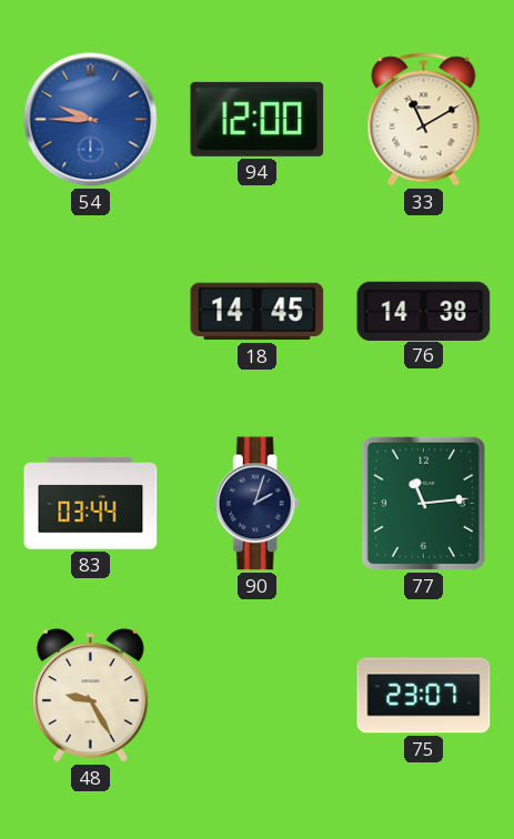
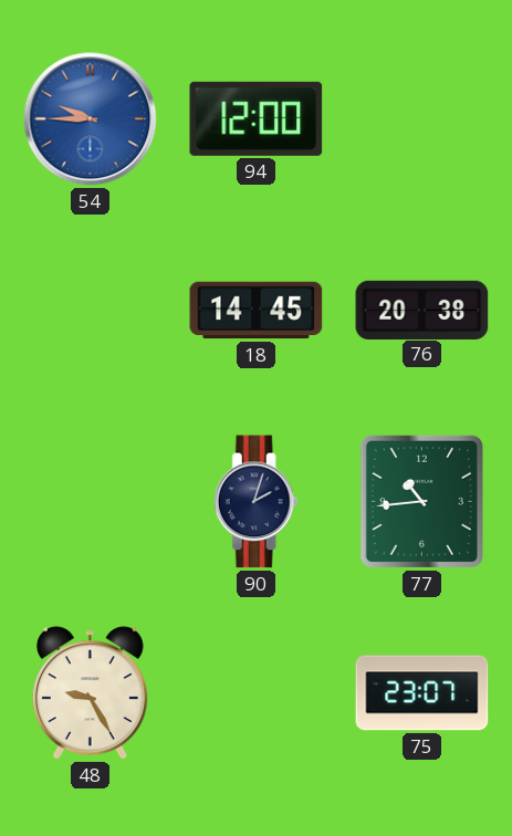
33: 11:10 -> none (424, 120)
76: 14:38 -> 20:38 (422, 310)
83: 03:44 -> none (91, 504)
77: 11:14 -> 10:44 (421, 501)
